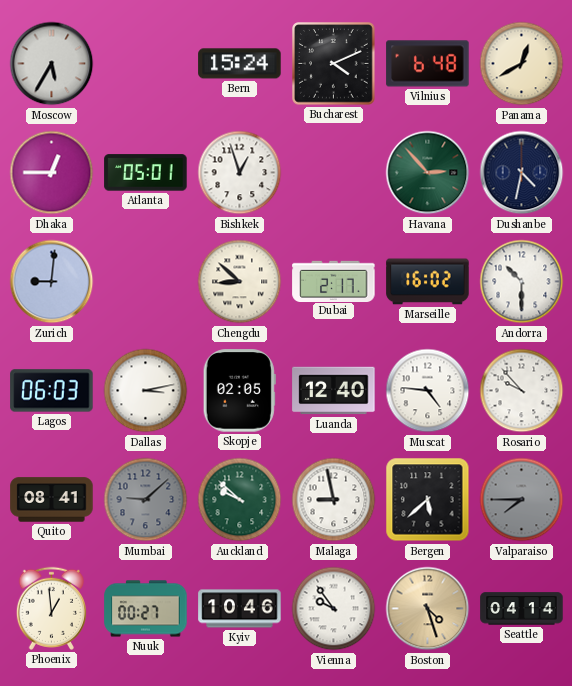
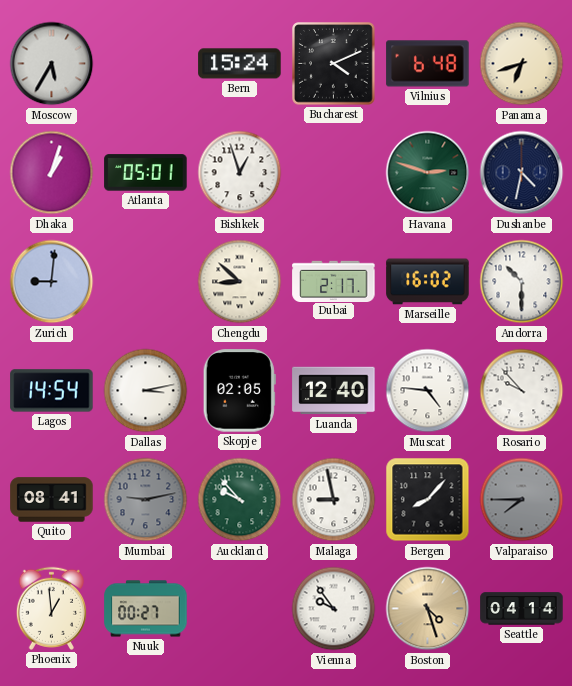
Panama: 12:40 -> 6:42 (522, 64)
Dhaka: 12:45 -> 1:03 (52, 173)
Havana: 2:53 -> 2:48 (428, 173)
Lagos: 06:03 -> 14:54 (52, 391)
Mumbai: 9:08 -> 9:13 (146, 500)
Auckland: 9:52 -> 9:53 (240, 500)
Bergen: 5:38 -> 8:07 (428, 500)
Kyiv: 10:46 -> none (240, 609)
